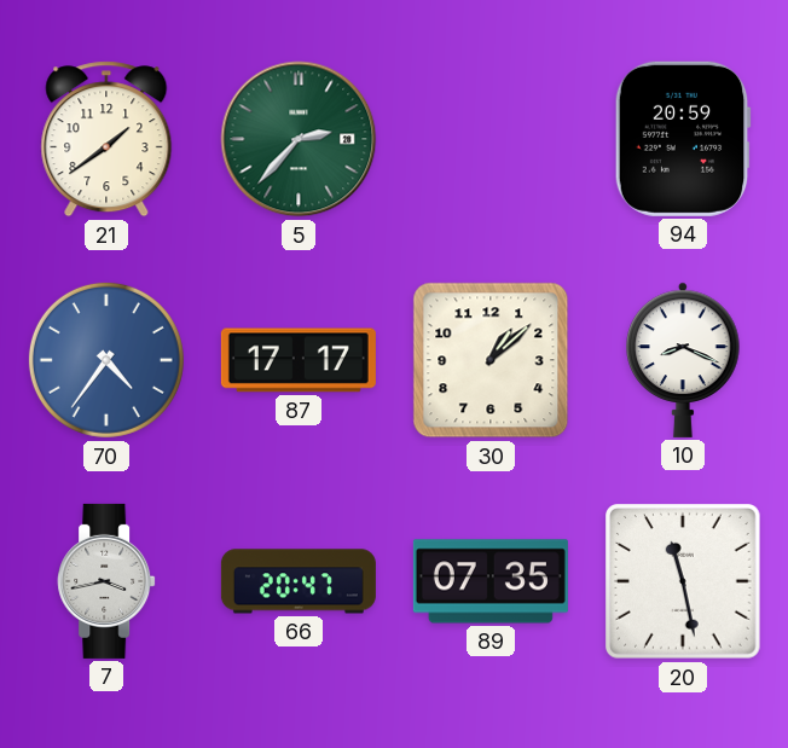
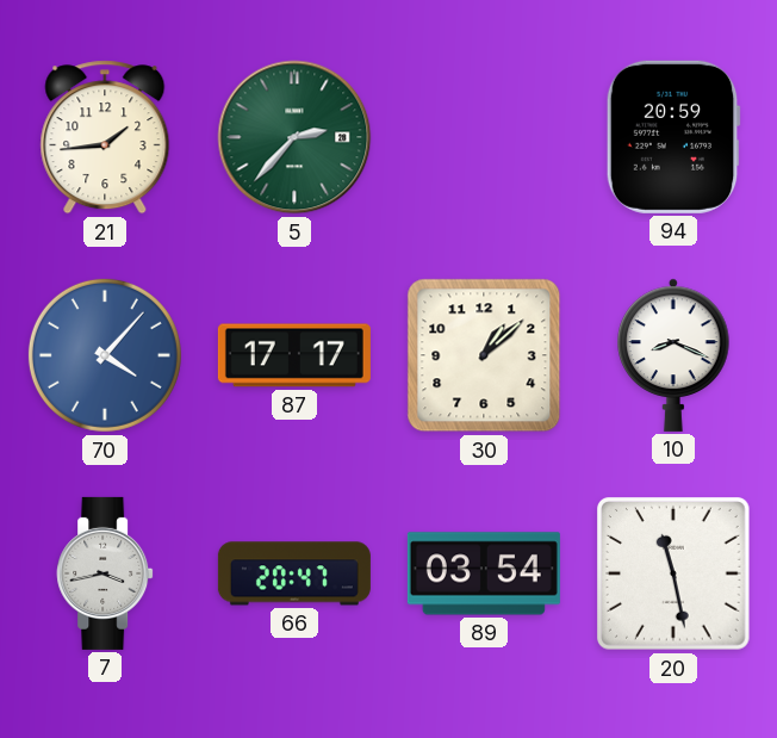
21: 1:39 -> 1:44 (105, 137)
70: 4:36 -> 4:07 (105, 355)
89: 07:35 -> 03:54 (484, 573)
